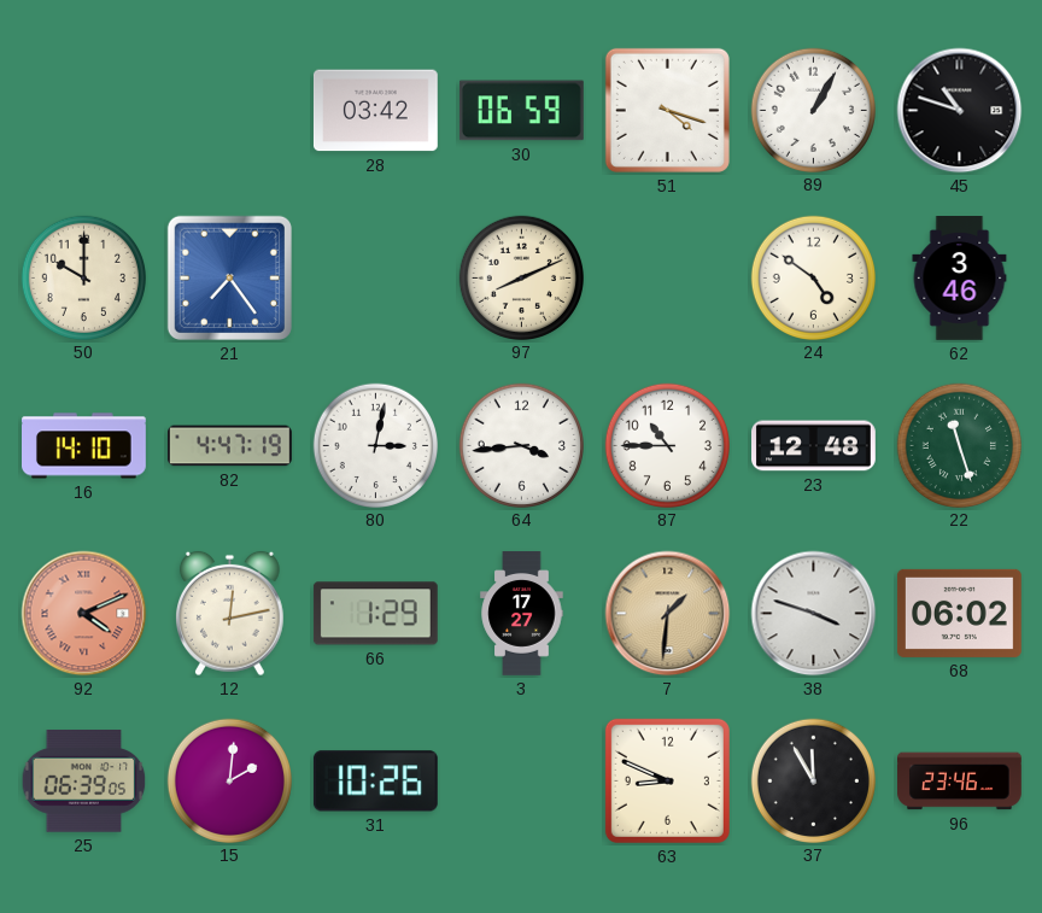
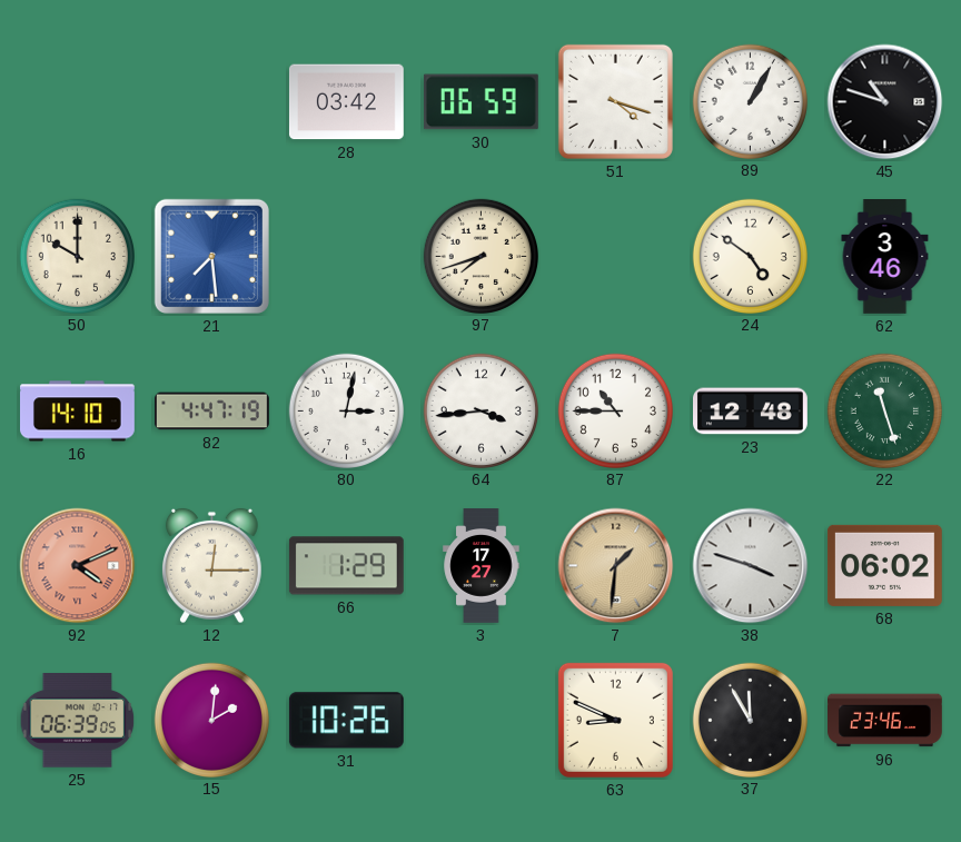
21: 7:24 -> 7:29 (211, 256)
97: 8:11 -> 7:42 (481, 256)
12: 12:13 -> 12:15 (212, 566)
